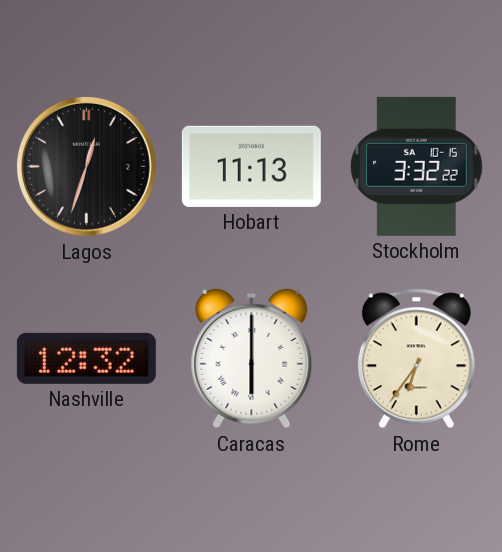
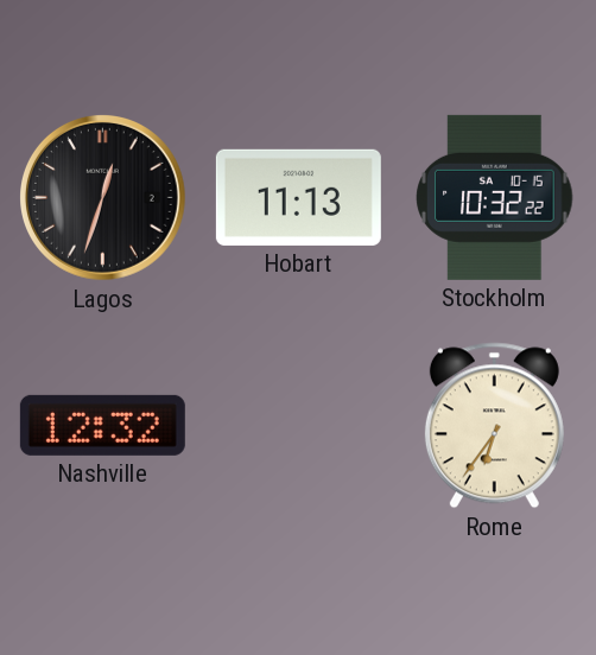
Stockholm: 3:32 -> 10:32 (495, 197)
Caracas: 6:00 -> none (252, 359)
